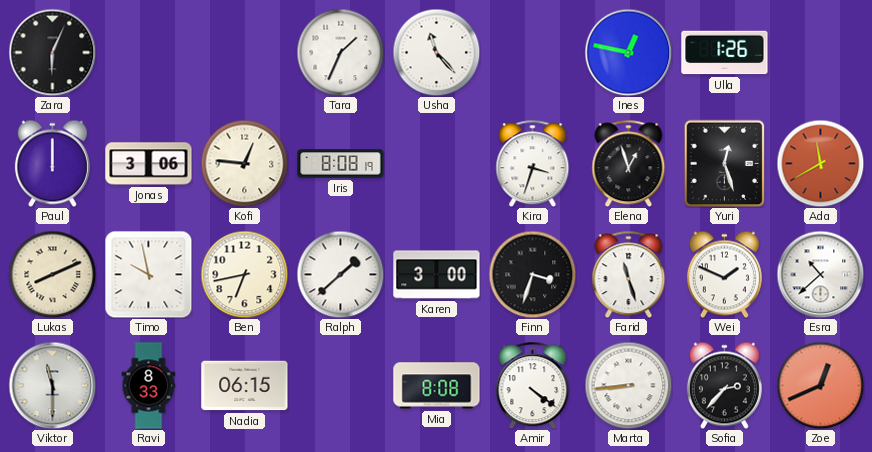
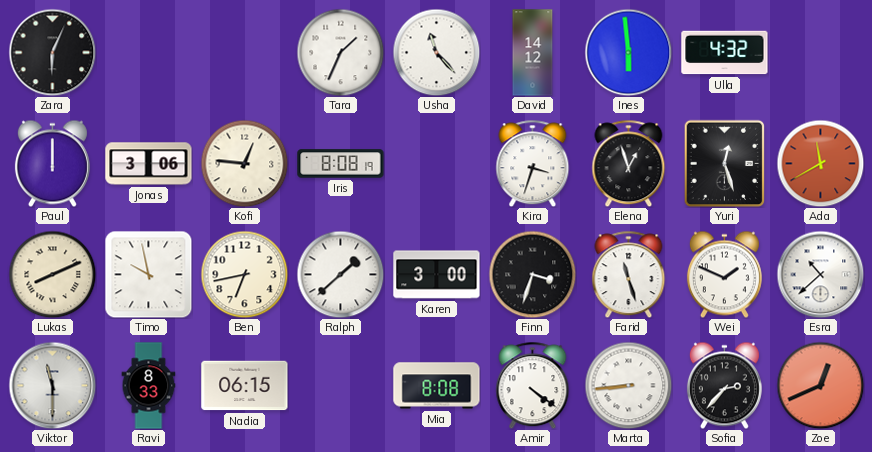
David: none -> 14:12 (533, 53)
Ines: 12:47 -> 5:59 (628, 52)
Ulla: 1:26 -> 4:32 (725, 53)
